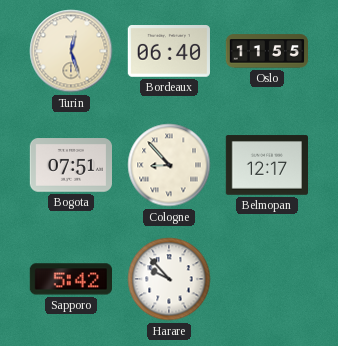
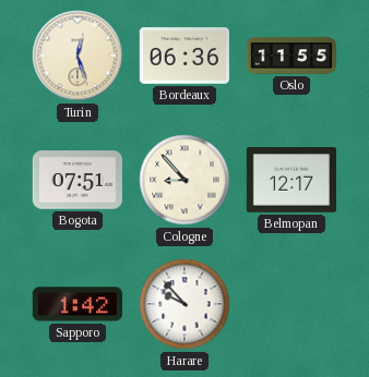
Bordeaux: 06:40 -> 06:36 (183, 57)
Sapporo: 5:42 -> 1:42 (76, 304)
